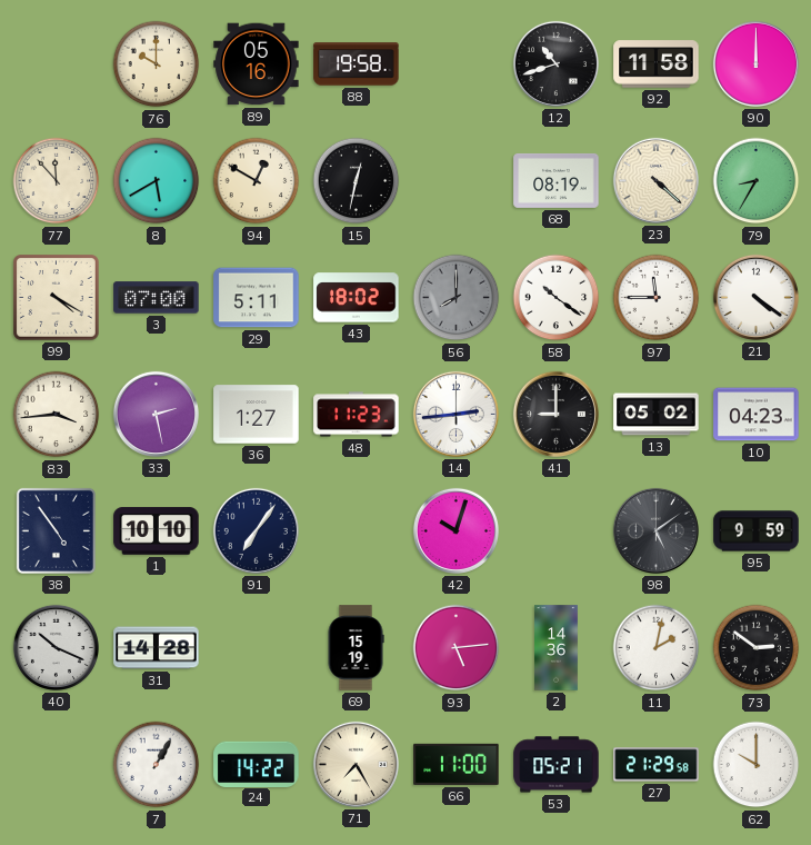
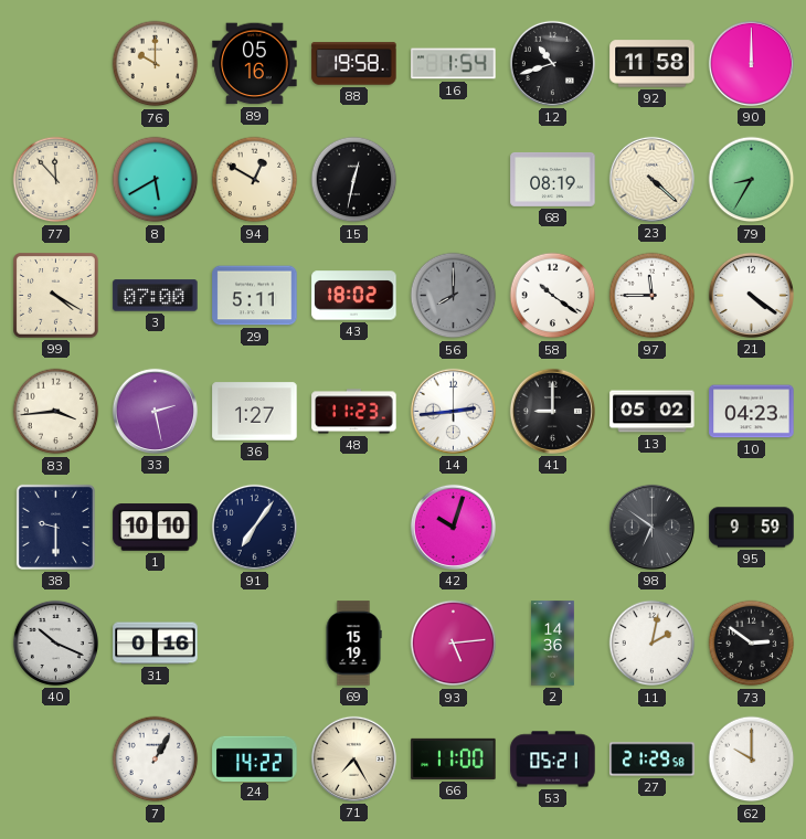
16: none -> 1:54 (454, 64)
38: 4:54 -> 9:30 (55, 527)
98: 5:09 -> 6:51 (651, 527)
31: 14:28 -> 0:16 (156, 644)
